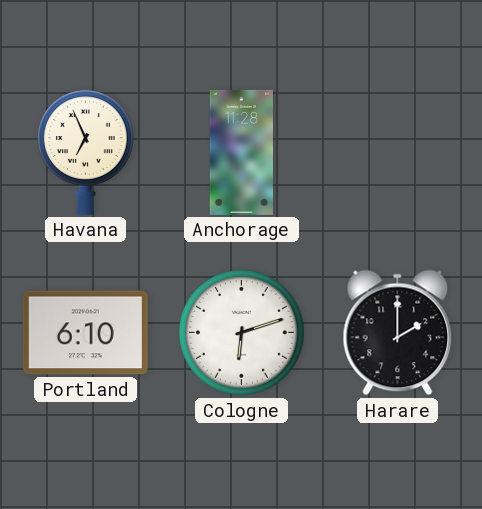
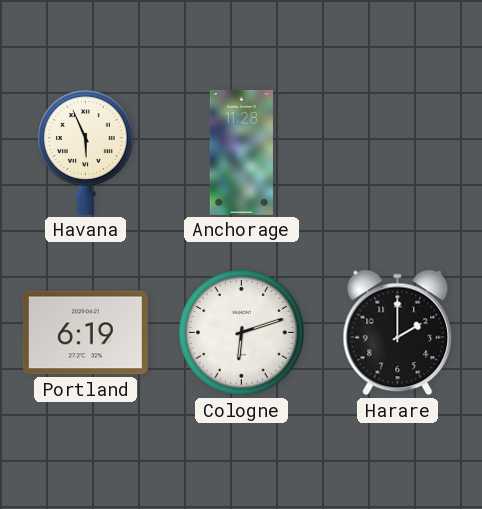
Havana: 6:56 -> 5:56 (86, 152)
Portland: 6:10 -> 6:19 (85, 333)
